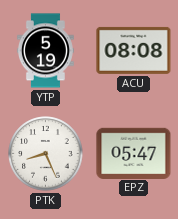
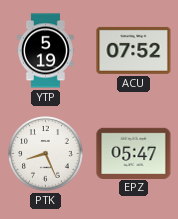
ACU: 08:08 -> 07:52 (134, 50)
